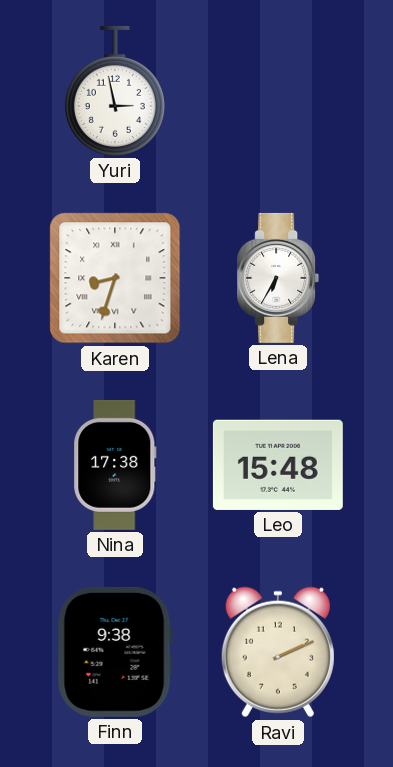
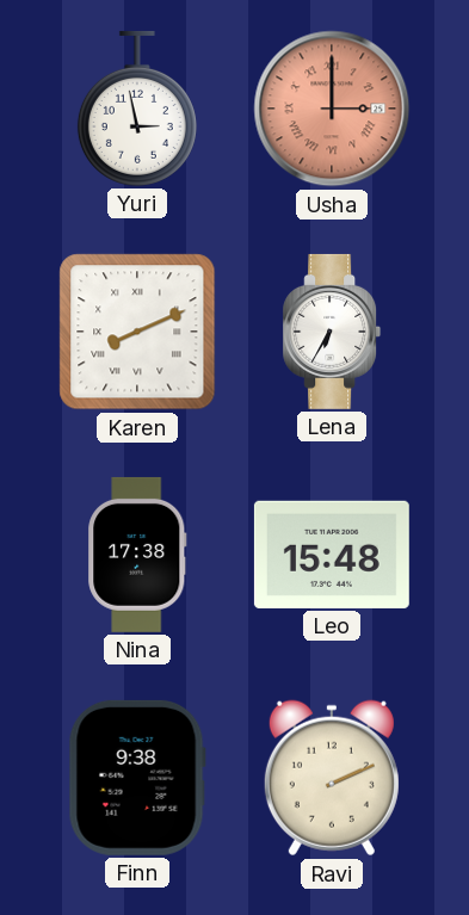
Usha: none -> 3:00 (332, 109)
Karen: 8:33 -> 8:11 (137, 332)
